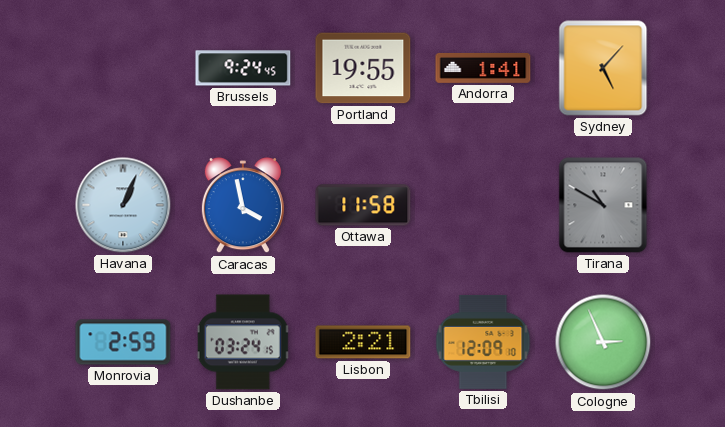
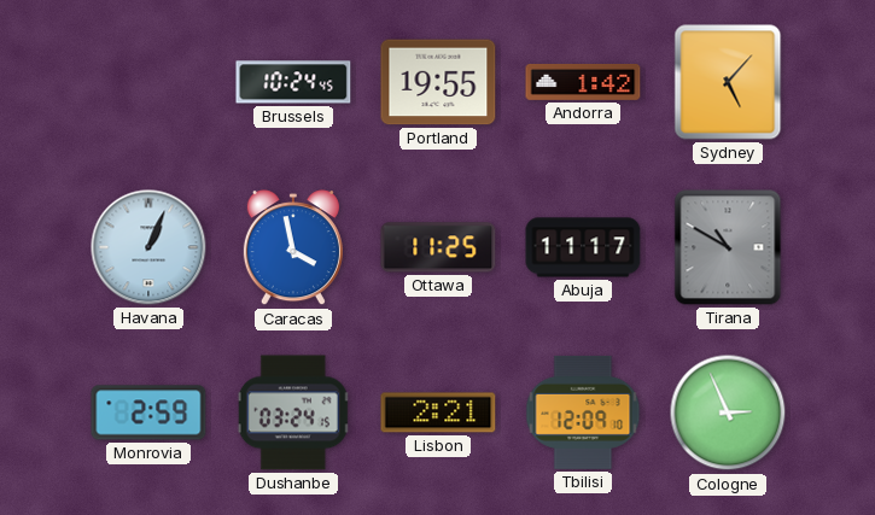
Brussels: 9:24 -> 10:24 (293, 82)
Andorra: 1:41 -> 1:42 (583, 82)
Ottawa: 11:58 -> 11:25 (438, 247)
Abuja: none -> 11:17 (583, 247)
